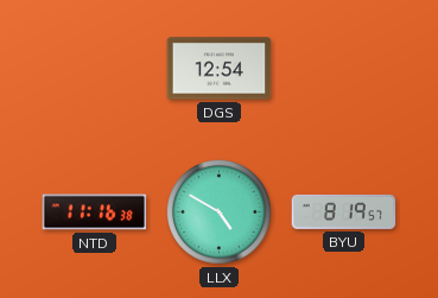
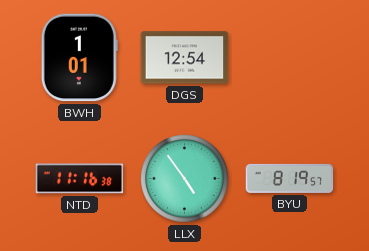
BWH: none -> 1:01 (79, 58)
LLX: 4:50 -> 4:54 (185, 179)
